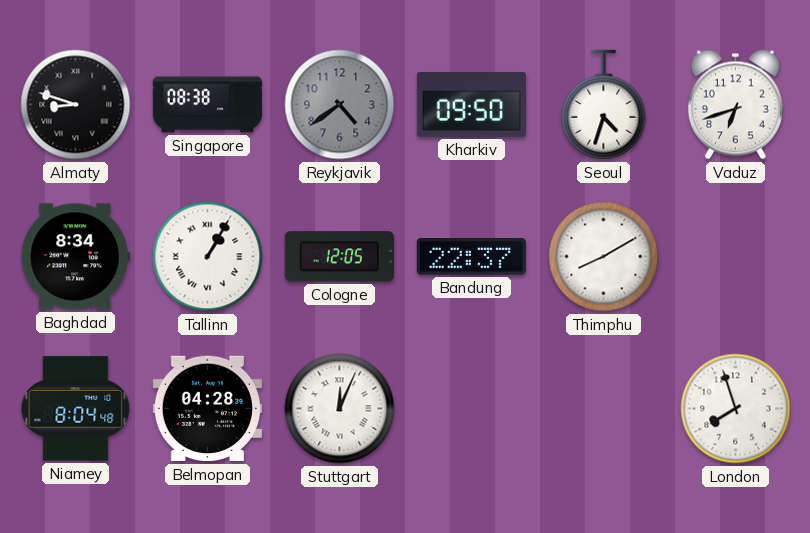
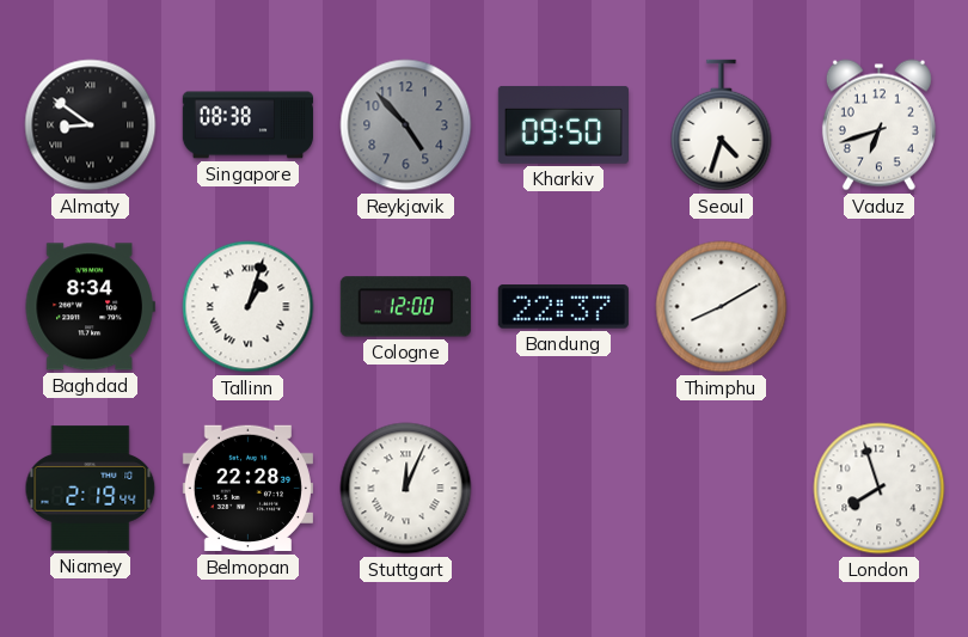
Almaty: 8:48 -> 8:51 (91, 125)
Reykjavik: 4:39 -> 4:53 (406, 125)
Tallinn: 1:05 -> 1:03 (249, 307)
Cologne: 12:05 -> 12:00 (405, 307)
Niamey: 8:04 -> 2:19 (91, 489)
Belmopan: 04:28 -> 22:28 (247, 489)
